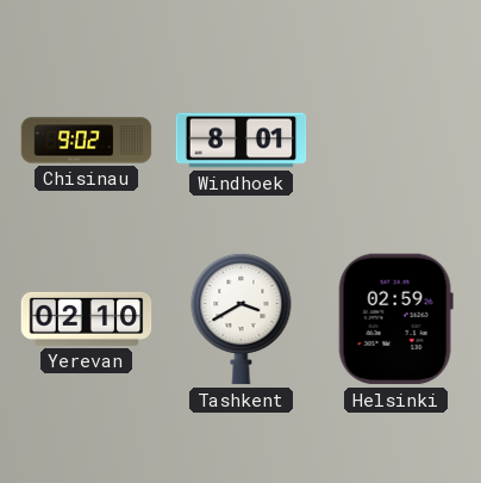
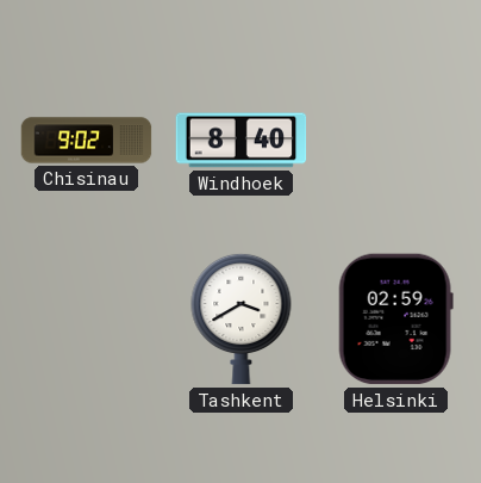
Windhoek: 8:01 -> 8:40 (242, 141)
Yerevan: 02:10 -> none (87, 318)
